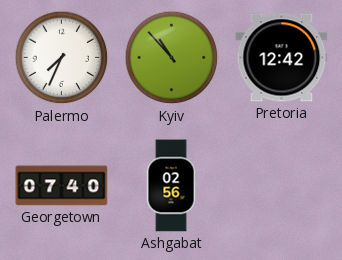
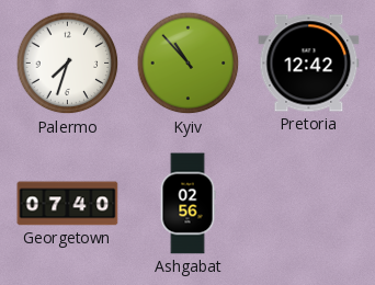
Palermo: 7:34 -> 7:33 (68, 64)
